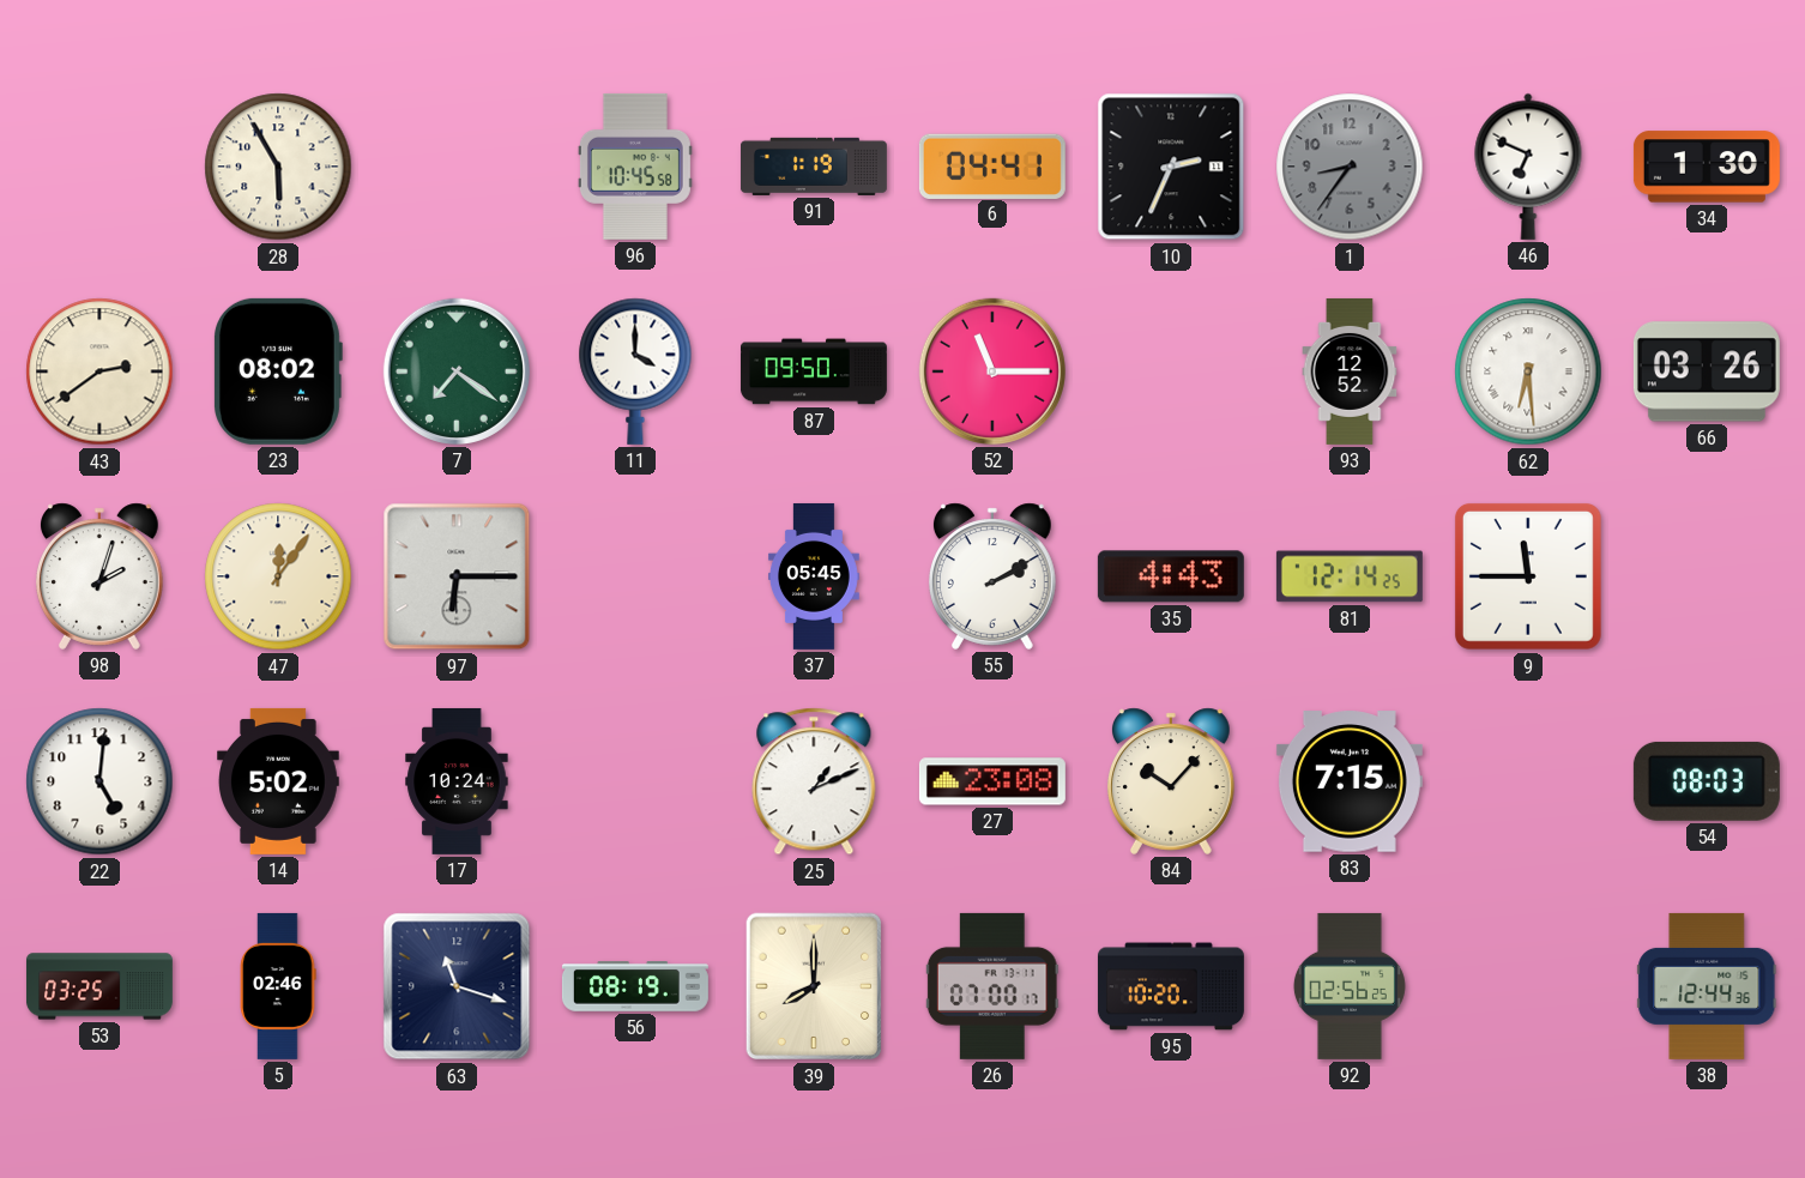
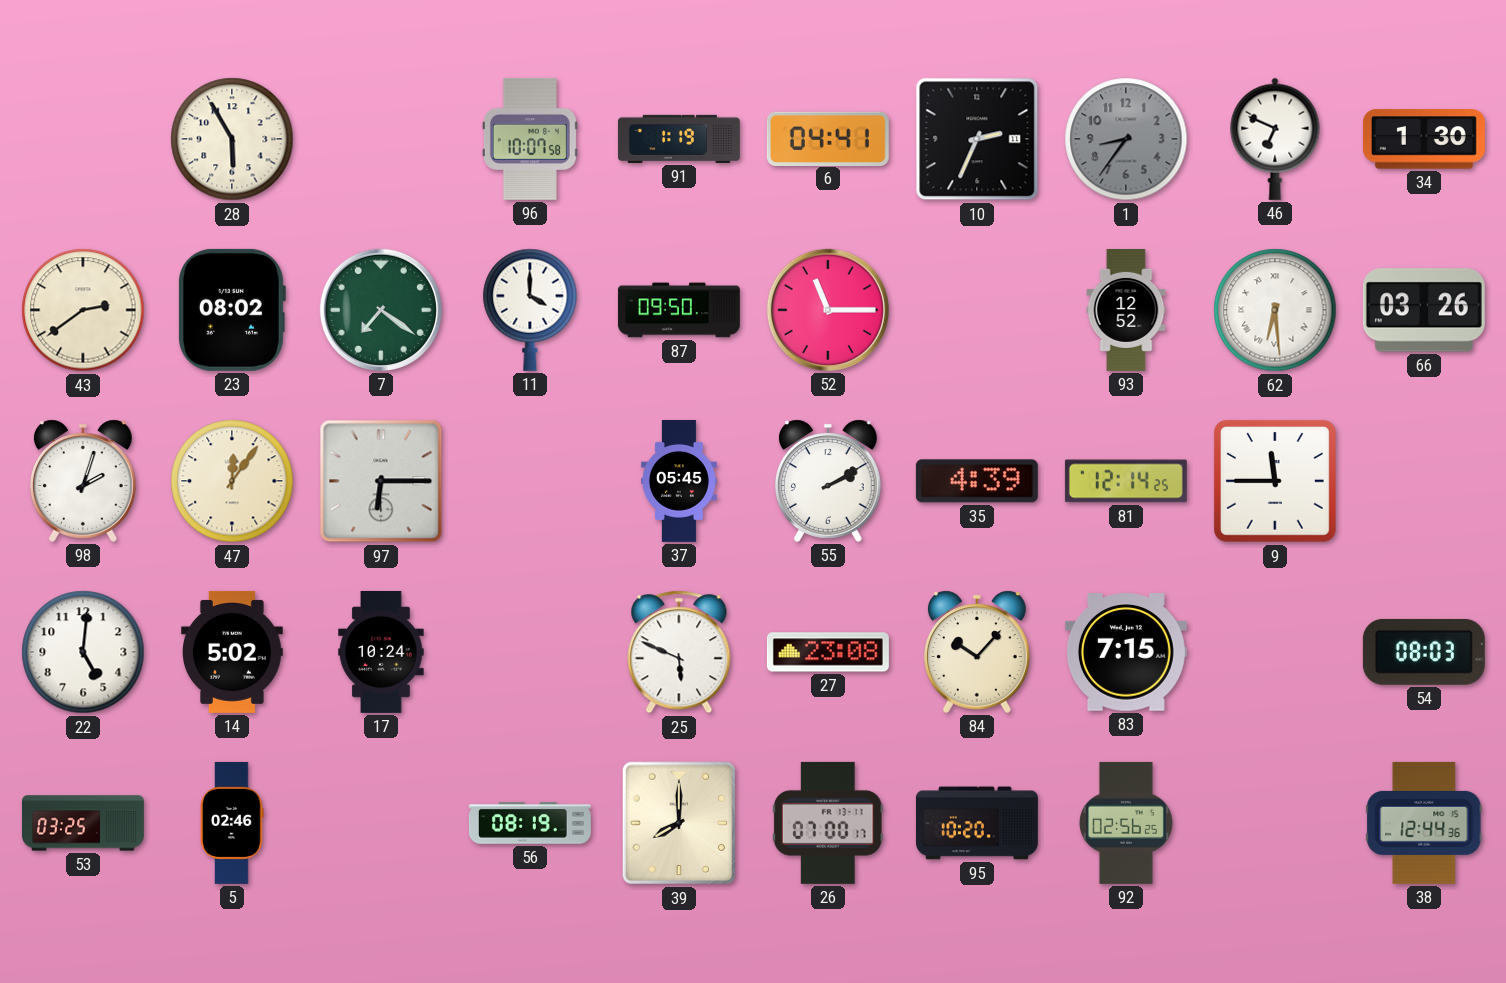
96: 10:45 -> 10:07 (530, 139)
35: 4:43 -> 4:39 (977, 481)
25: 1:11 -> 5:49 (679, 652)
63: 11:18 -> none (457, 986)
